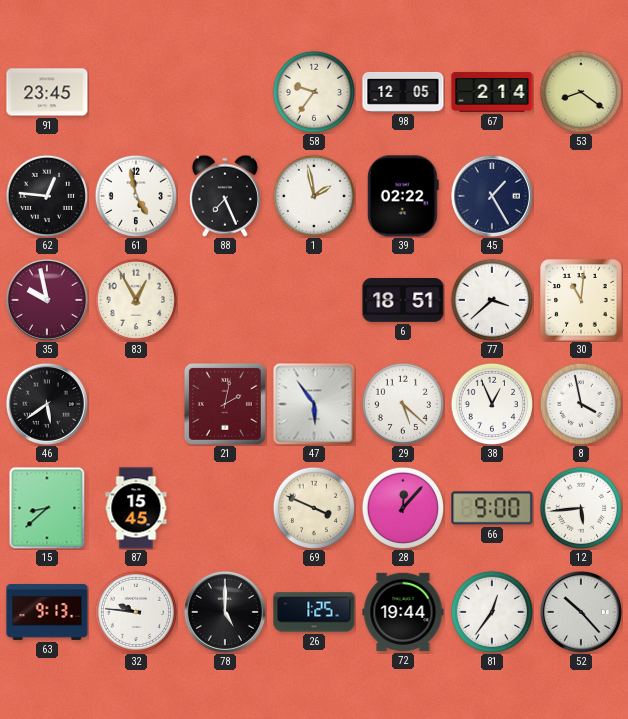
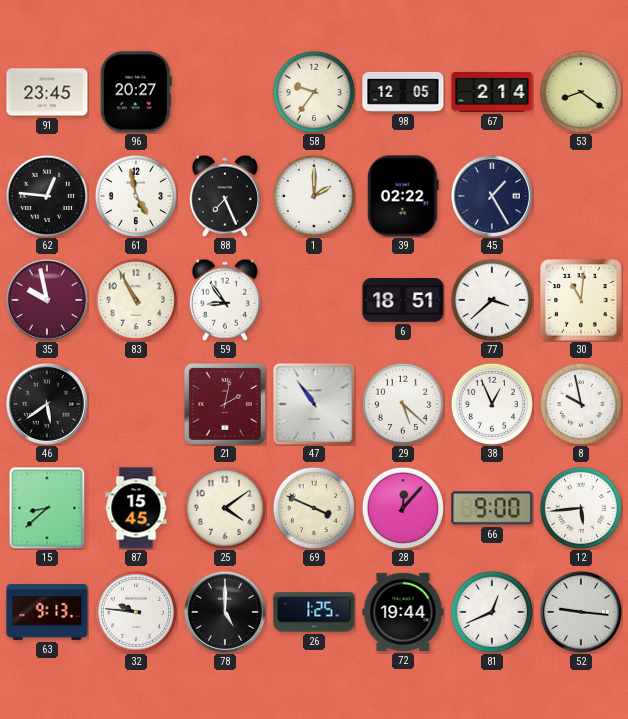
96: none -> 20:27 (136, 92)
1: 1:58 -> 2:00 (314, 196)
83: 12:55 -> 10:55 (136, 300)
59: none -> 8:54 (225, 300)
47: 5:54 -> 10:54 (314, 404)
8: 3:58 -> 9:58 (581, 404)
25: none -> 4:09 (225, 508)
81: 12:36 -> 12:41 (492, 612)
52: 10:23 -> 9:16 (581, 612)
